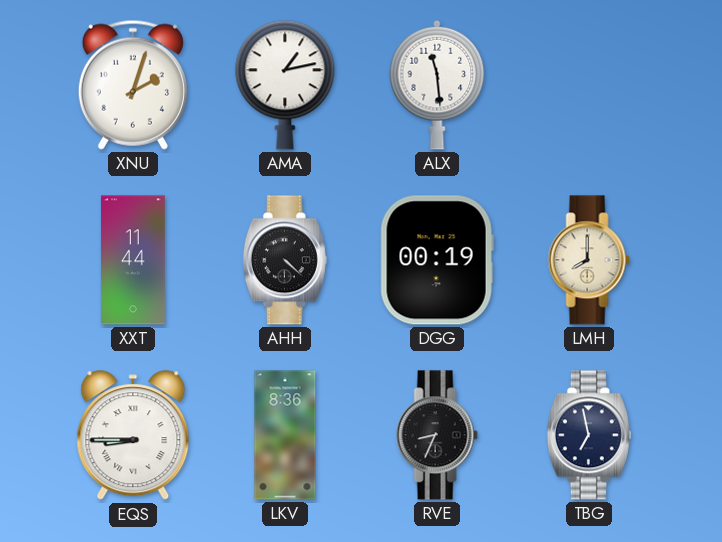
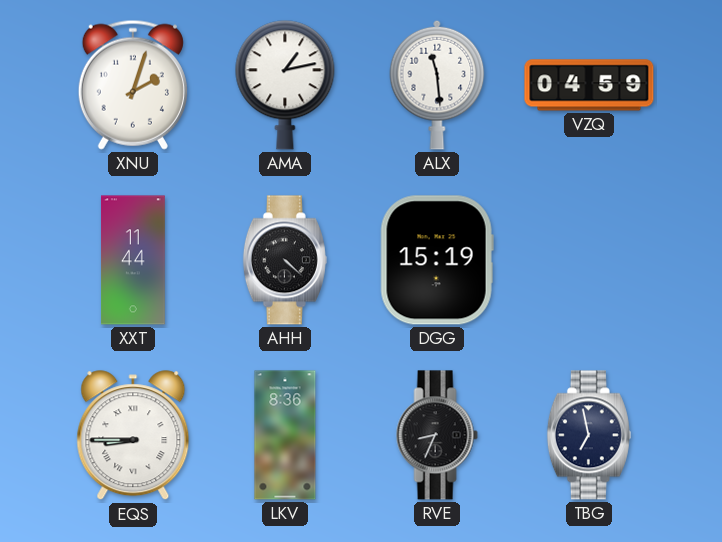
VZQ: none -> 04:59 (589, 85)
DGG: 00:19 -> 15:19 (437, 260)
LMH: 8:00 -> none (589, 260)
